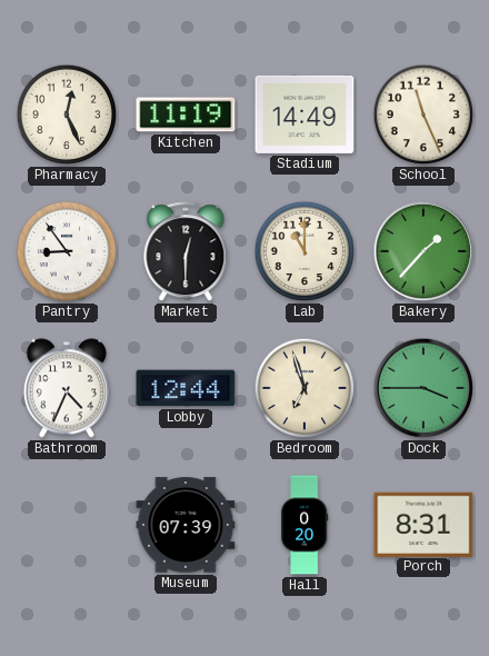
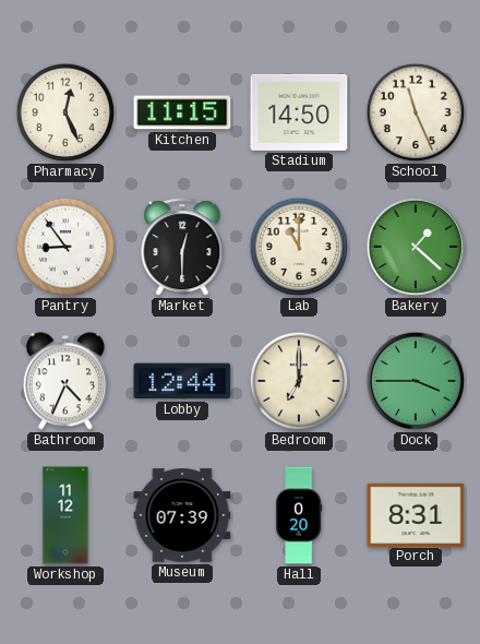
Kitchen: 11:19 -> 11:15 (182, 112)
Stadium: 14:49 -> 14:50 (299, 112)
Bakery: 1:37 -> 1:22 (416, 247)
Bedroom: 6:57 -> 7:00 (299, 381)
Workshop: none -> 11:12 (65, 515)
